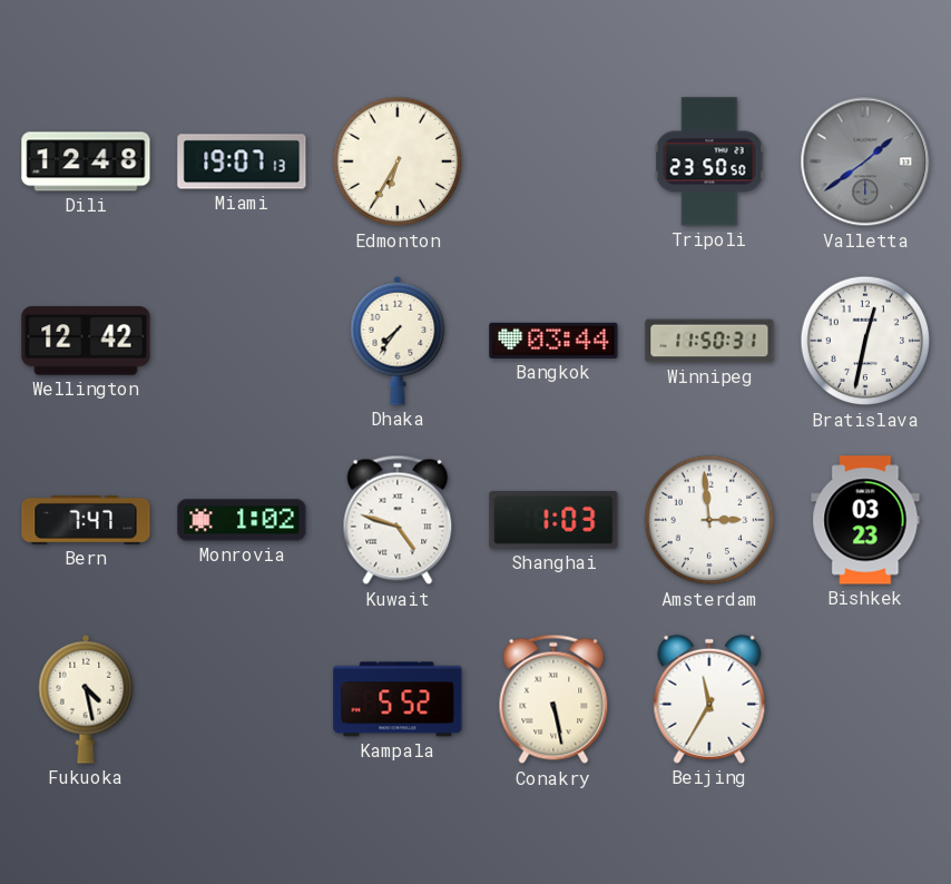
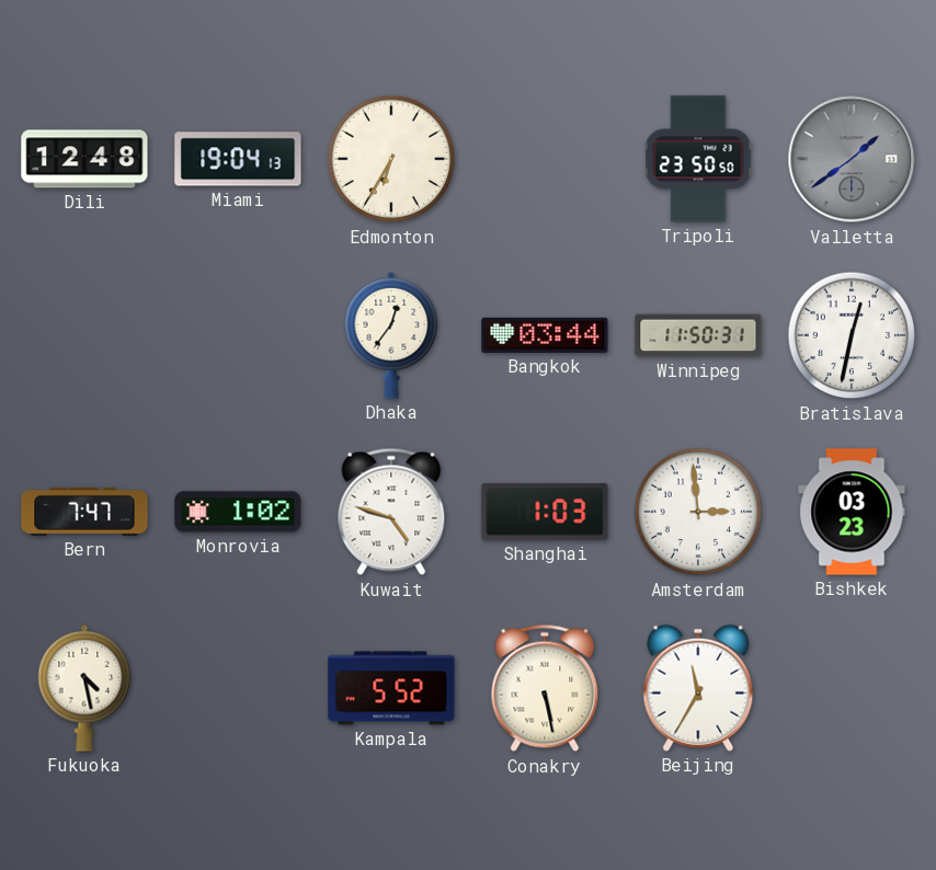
Miami: 19:07 -> 19:04 (238, 159)
Wellington: 12:42 -> none (86, 341)
Dhaka: 7:36 -> 12:36 (391, 335)
